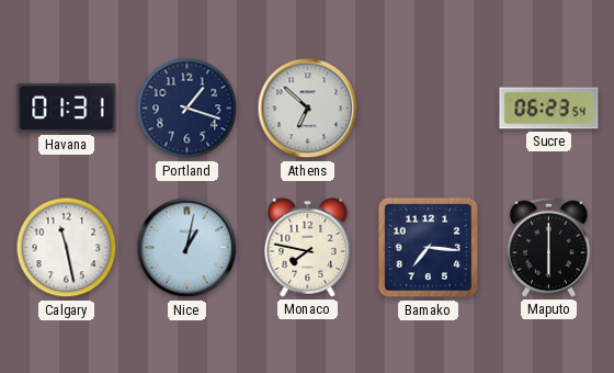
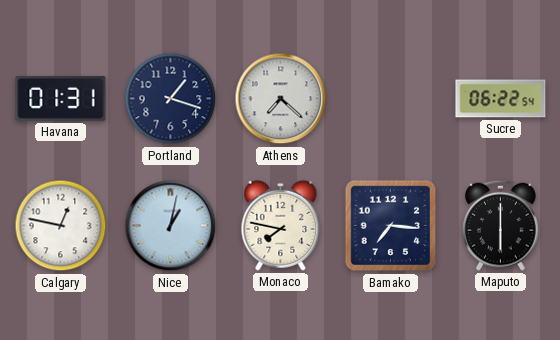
Athens: 6:52 -> 7:22 (281, 99)
Sucre: 06:23 -> 06:22 (501, 99)
Calgary: 11:28 -> 12:47 (61, 226)
